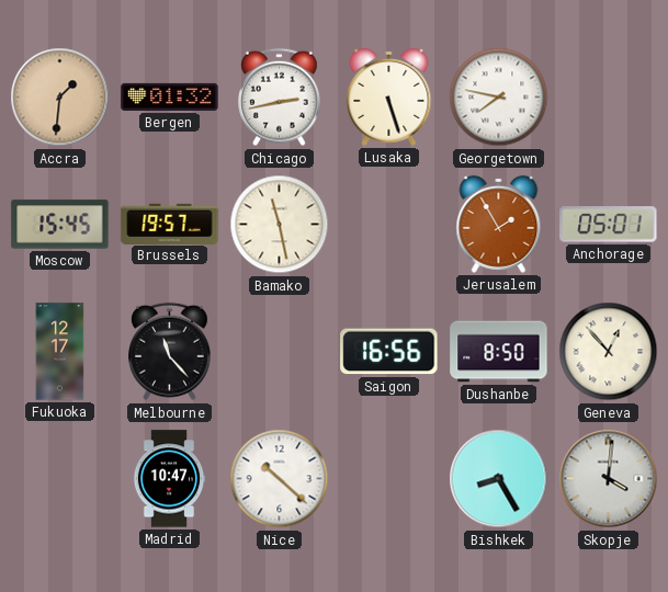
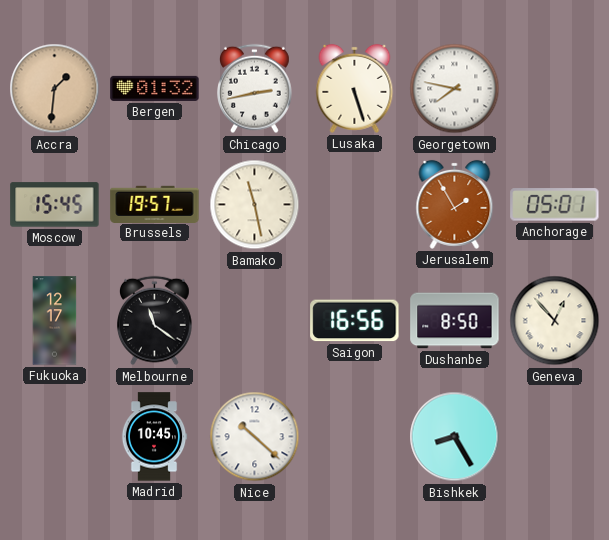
Melbourne: 11:23 -> 11:21 (155, 321)
Madrid: 10:47 -> 10:45 (154, 437)
Skopje: 4:01 -> none (609, 479)
